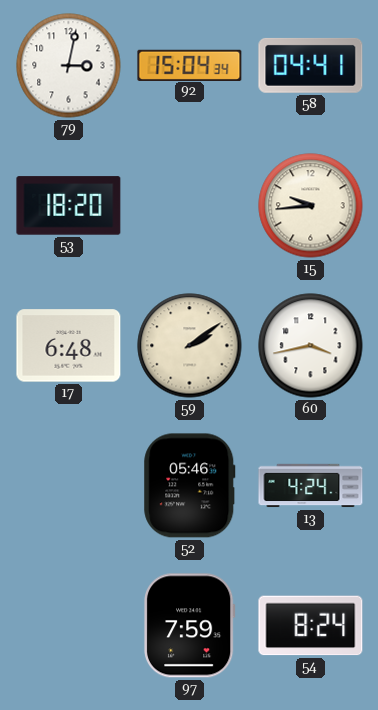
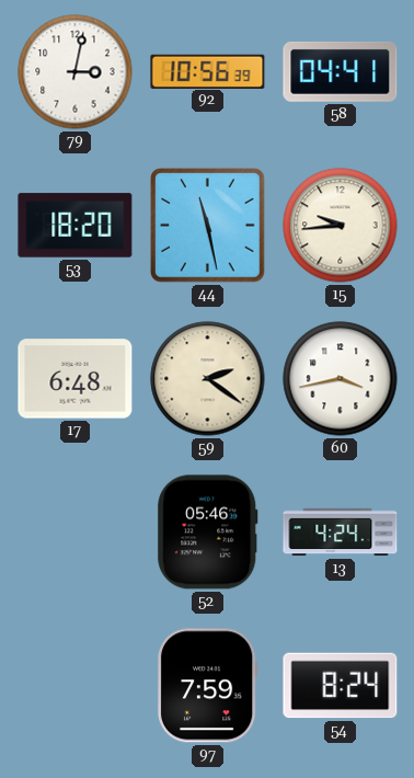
92: 15:04 -> 10:56 (208, 71)
44: none -> 11:28 (208, 226)
59: 2:09 -> 2:21 (208, 379)
